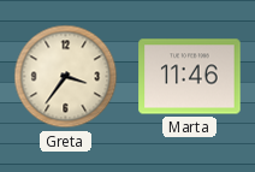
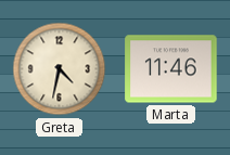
Greta: 3:36 -> 4:32 (60, 69)
